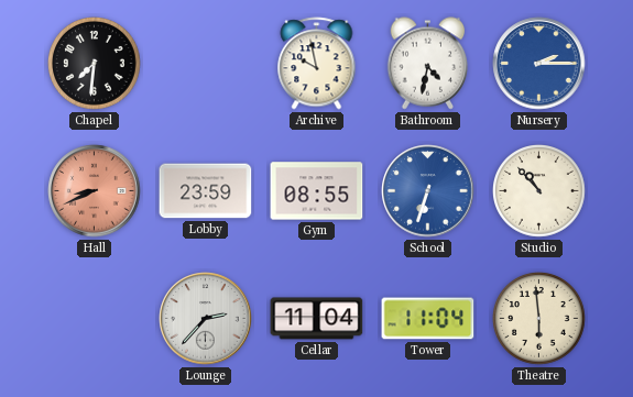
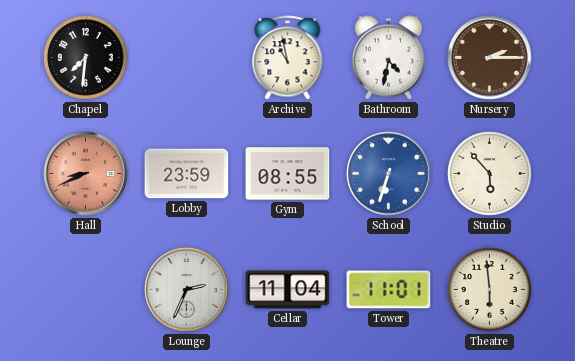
Archive: 9:58 -> 10:58 (288, 58)
Nursery dial: blue -> brown (490, 58)
Studio: 10:53 -> 5:53 (490, 174)
Lounge: 2:37 -> 2:34 (187, 290)
Tower: 11:04 -> 11:01 (389, 290)
